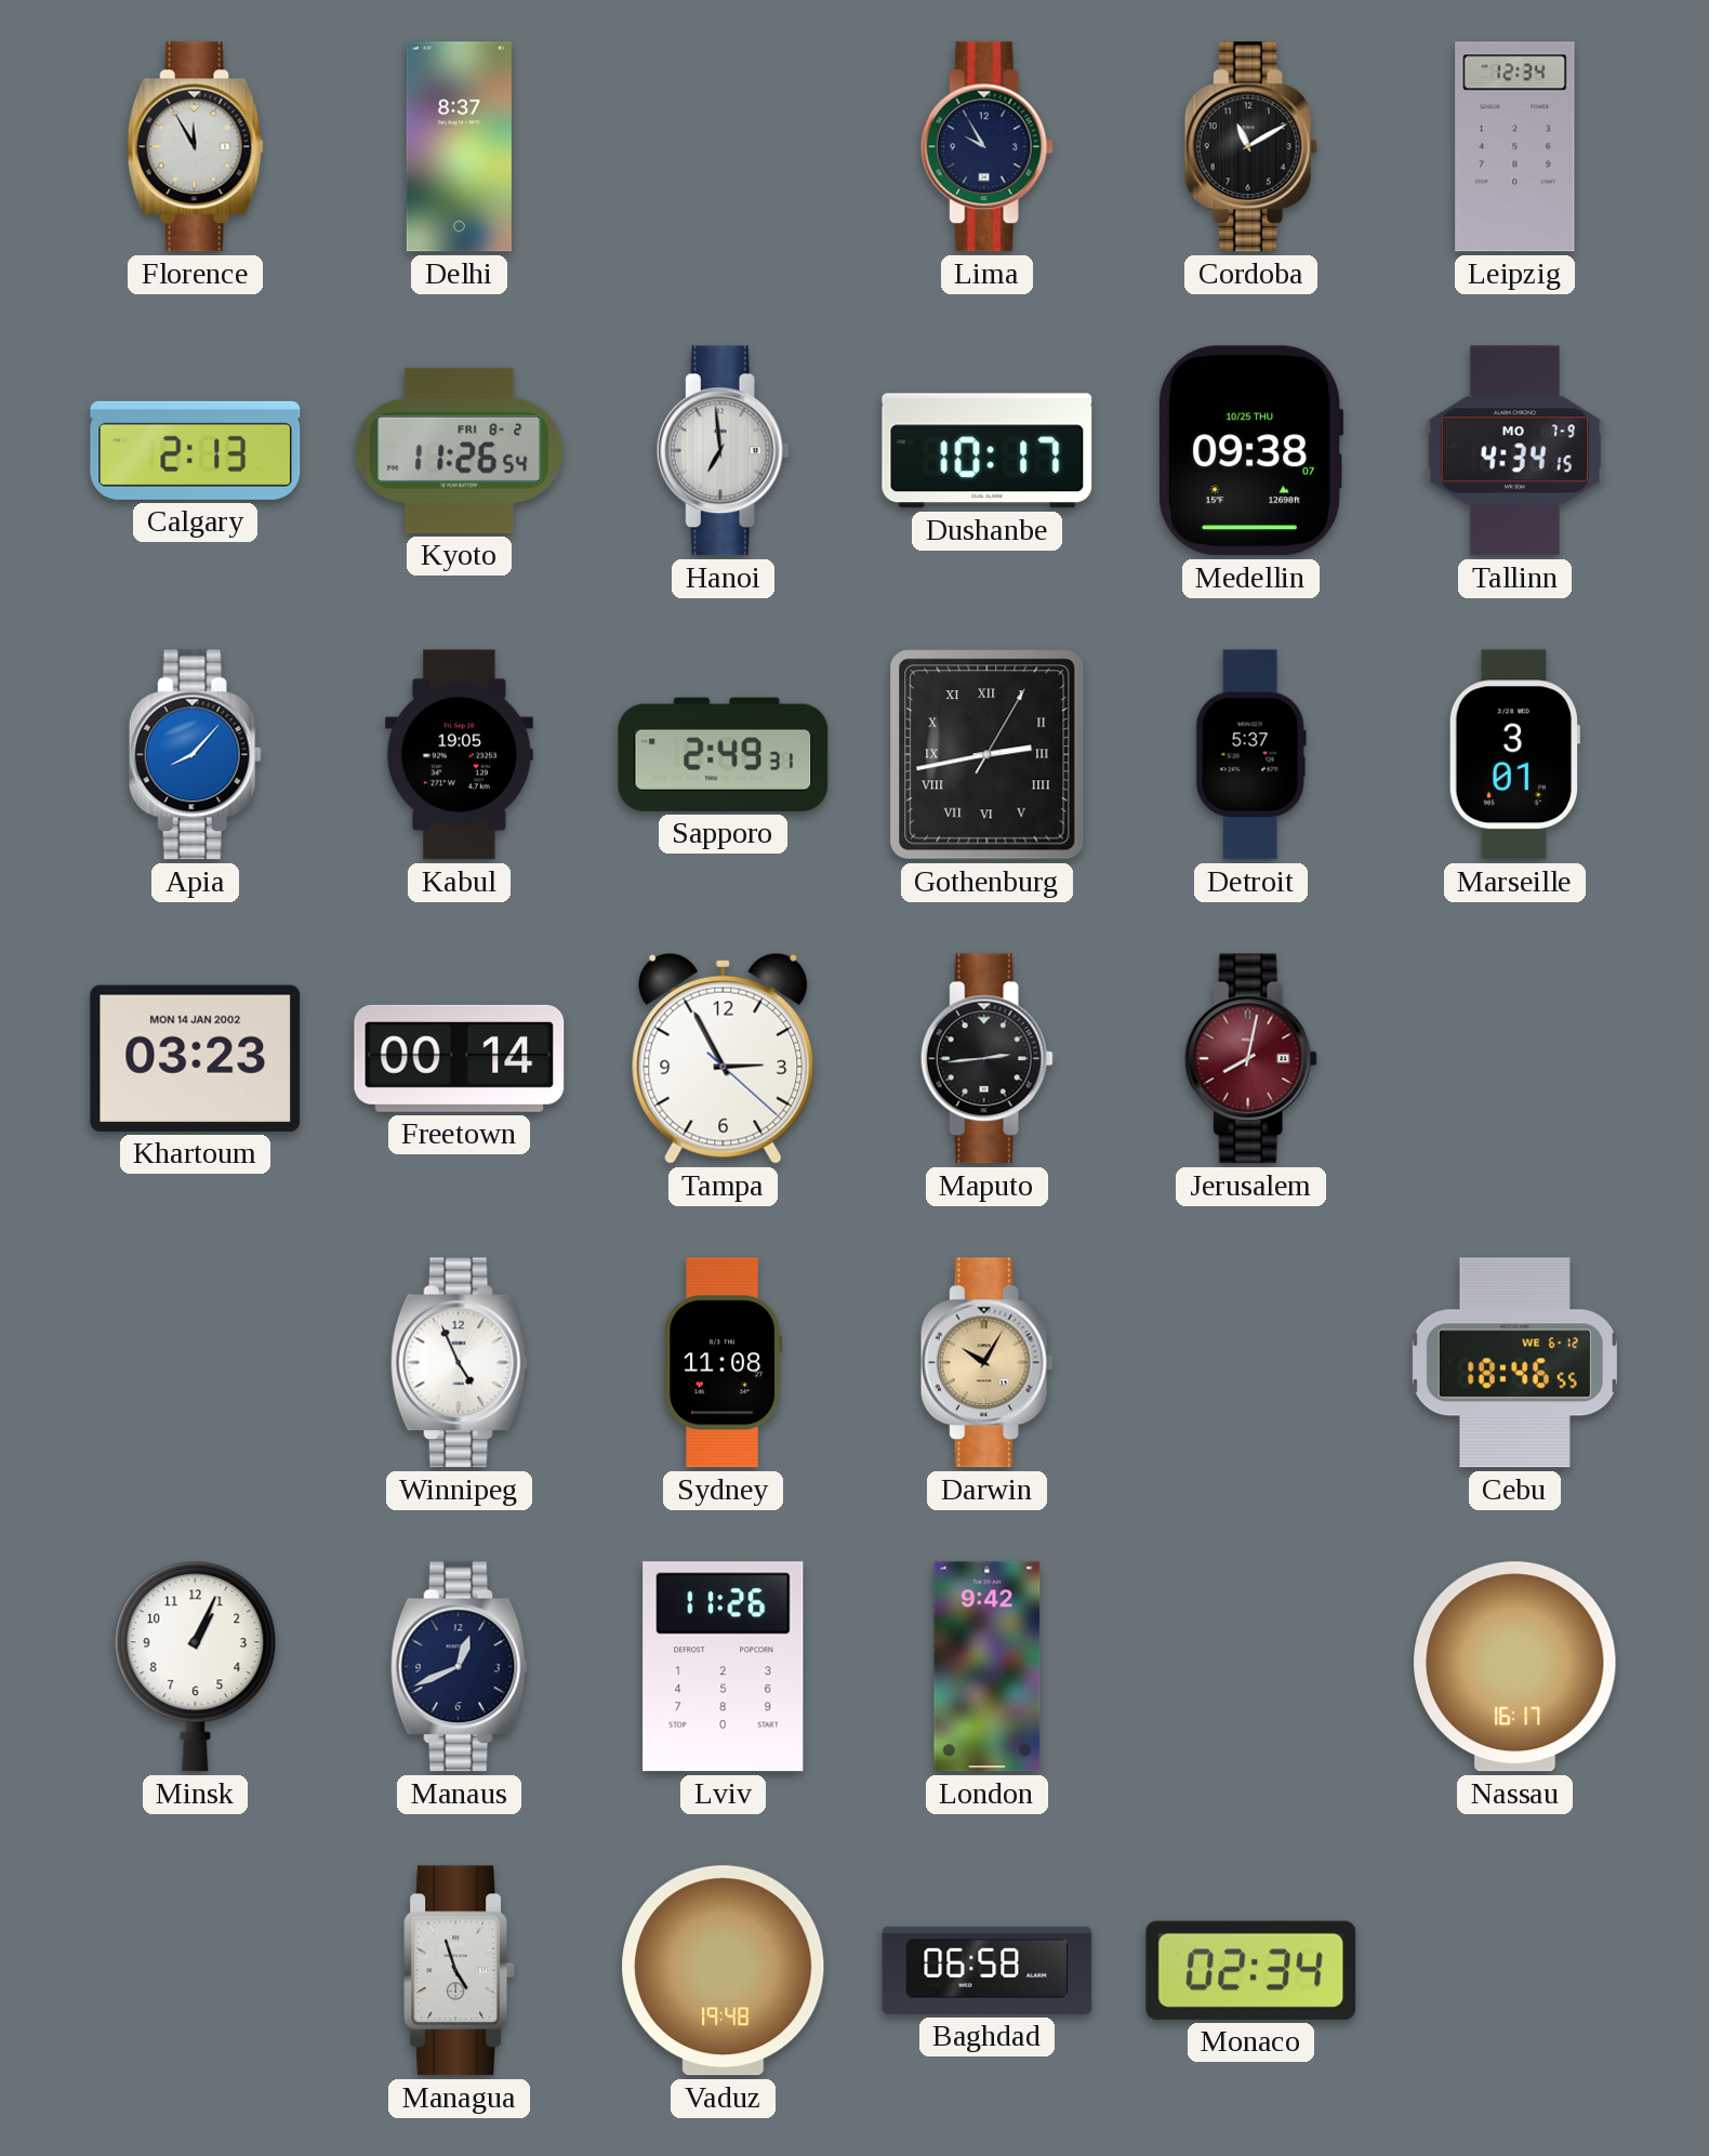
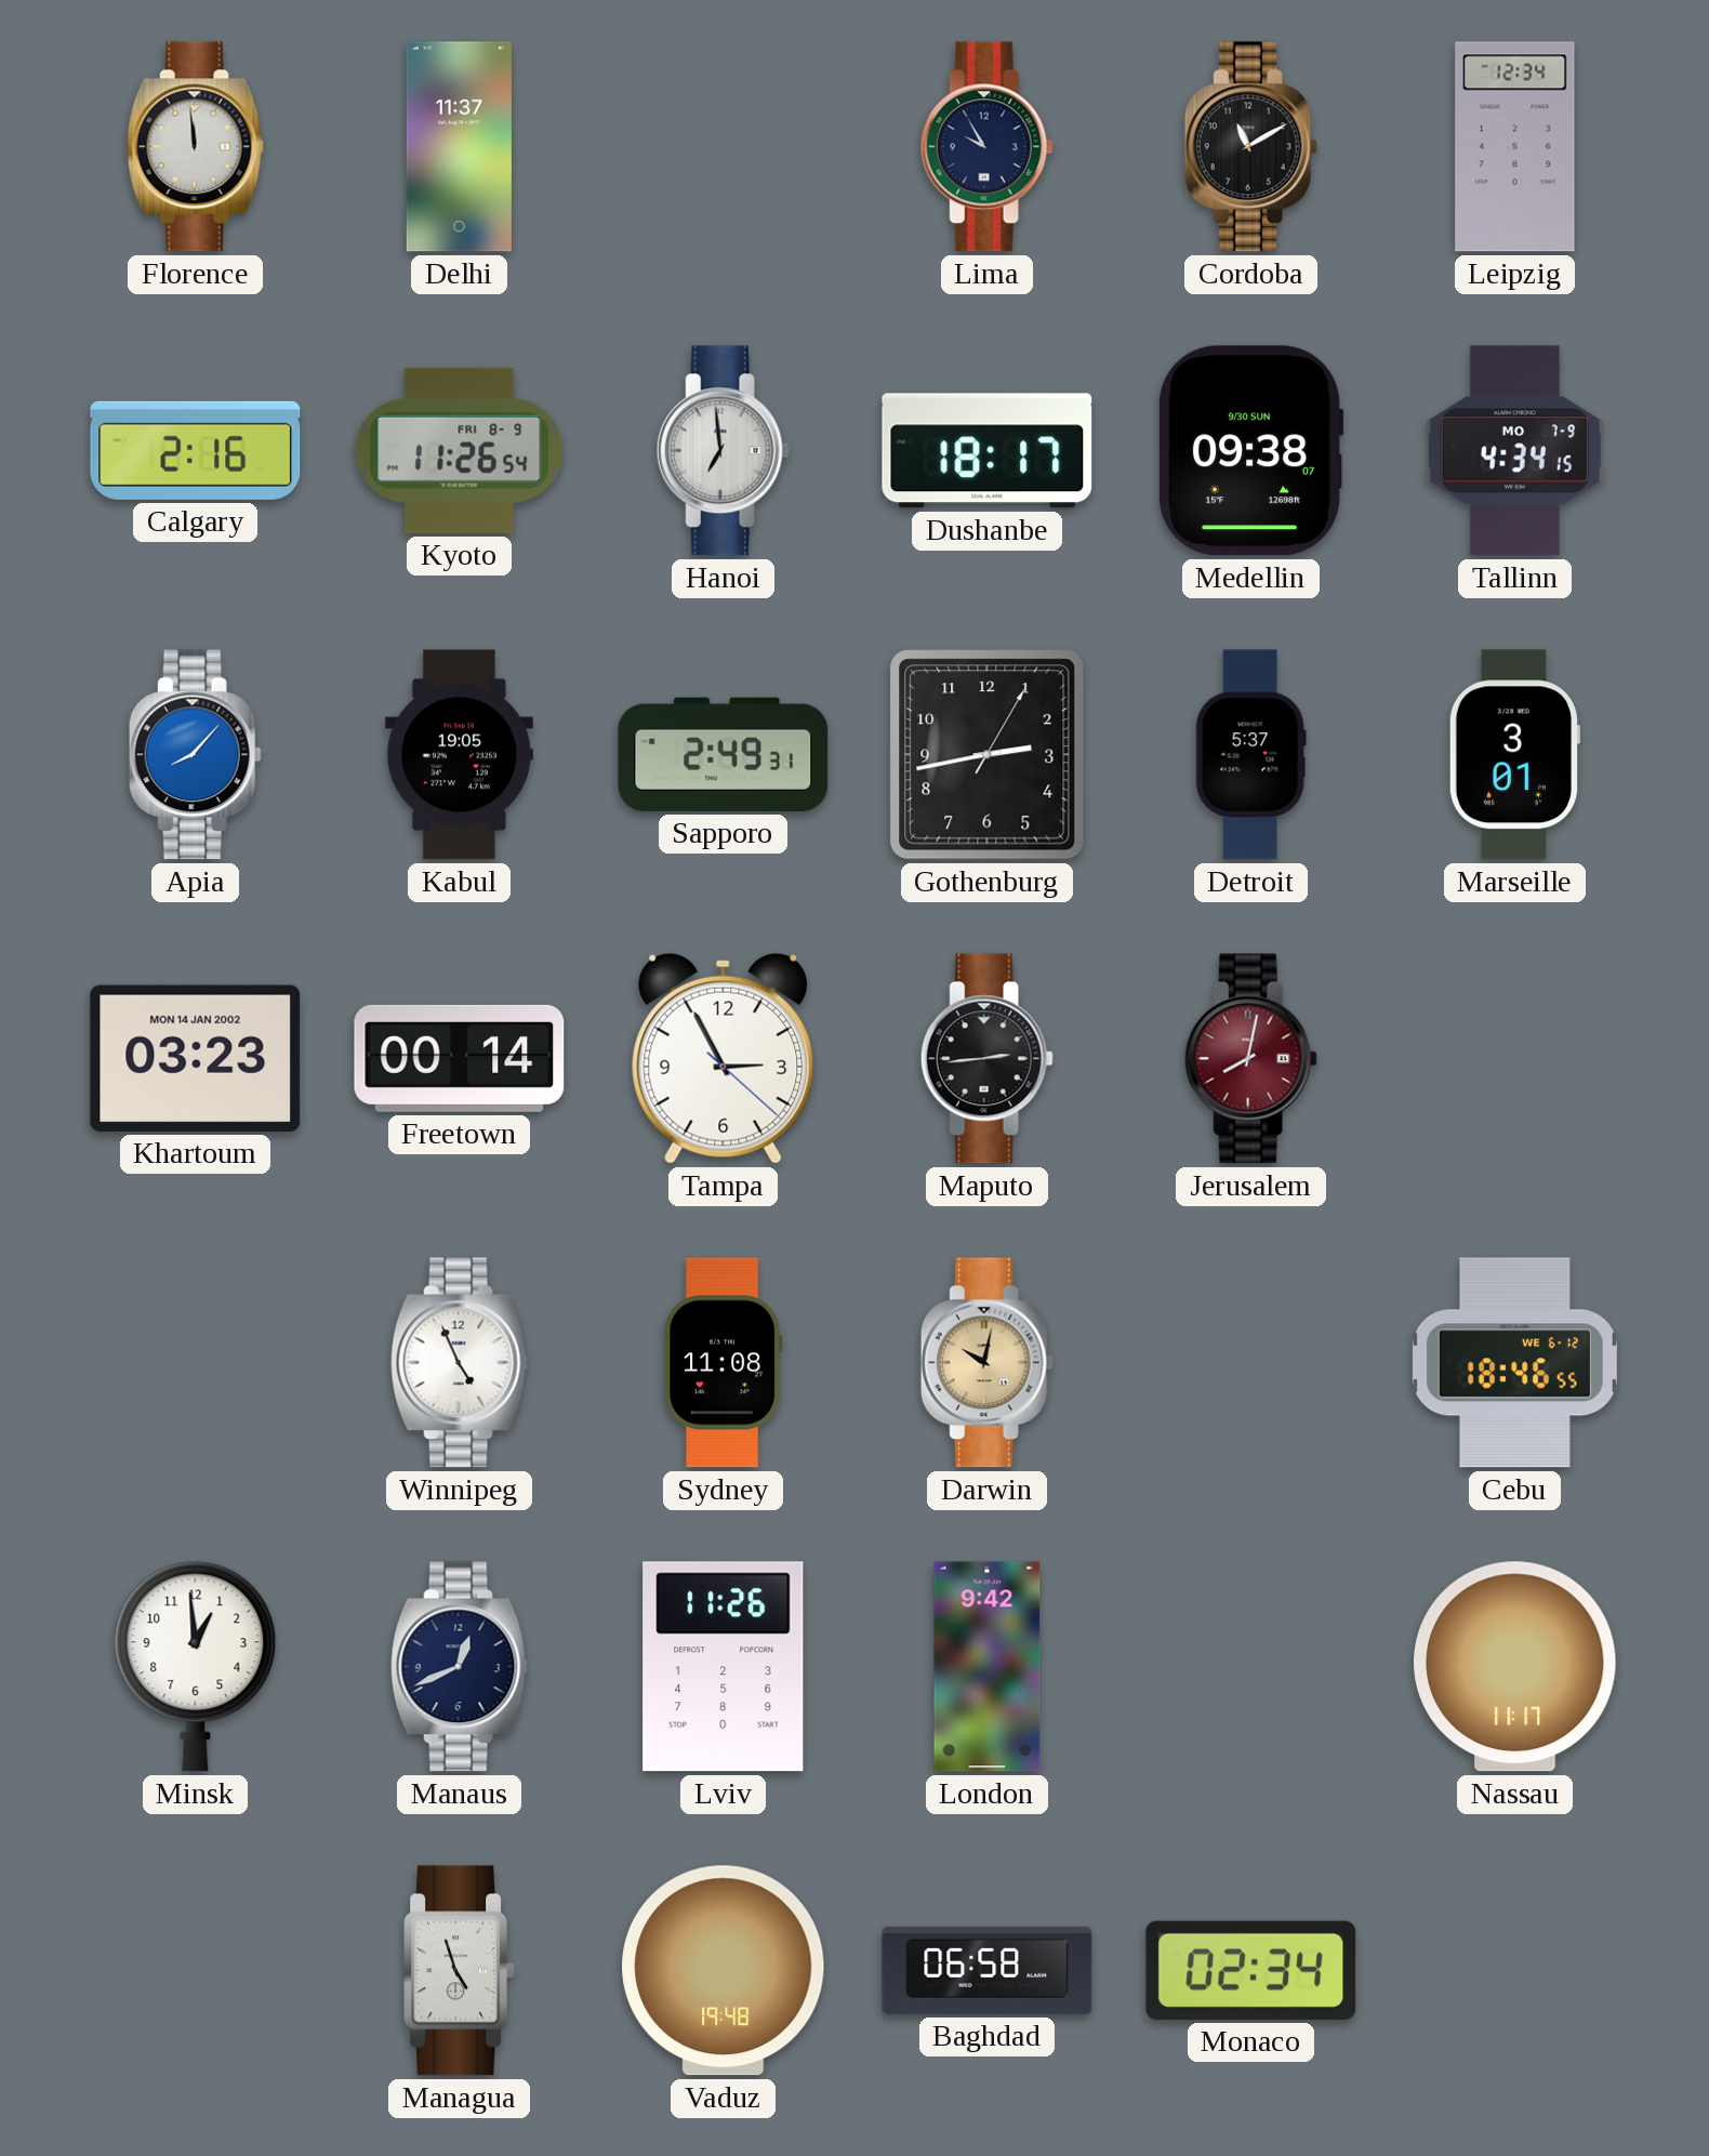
Florence: 11:55 -> 11:59 (195, 147)
Delhi: 8:37 -> 11:37 (459, 147)
Calgary: 2:13 -> 2:16 (196, 450)
Kyoto date: FRI 8-2 -> FRI 8-9 (460, 450)
Dushanbe: 10:17 -> 18:17 (988, 451)
Medellin date: 10/25 THU -> 9/30 SUN (1250, 451)
Gothenburg numerals: Roman -> Arabic (988, 755)
Darwin: 10:05 -> 10:02 (986, 1363)
Minsk: 1:04 -> 12:59 (196, 1667)
Nassau: 16:17 -> 11:17 (1515, 1667)
